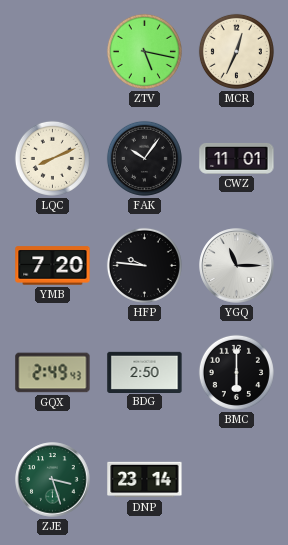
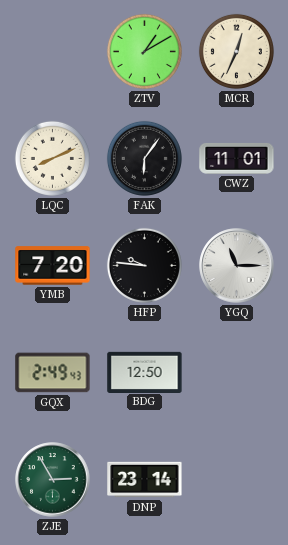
ZTV: 5:17 -> 1:10 (144, 51)
FAK: 10:06 -> 6:06 (144, 158)
BDG: 2:50 -> 12:50 (145, 372)
BMC: 6:00 -> none (236, 372)
ZJE: 3:27 -> 2:55 (53, 480)
